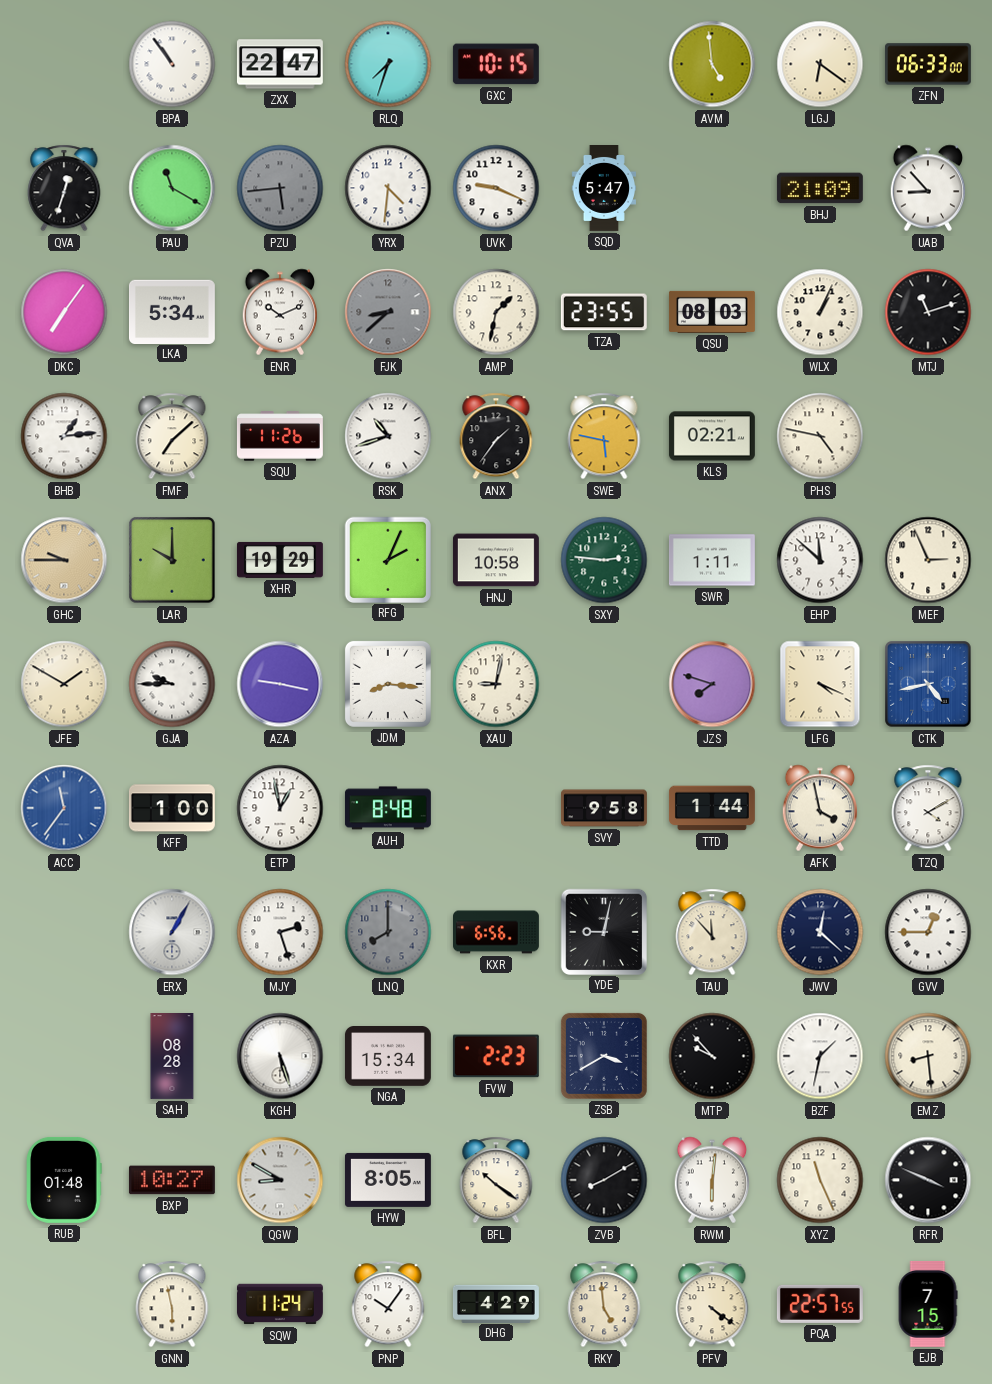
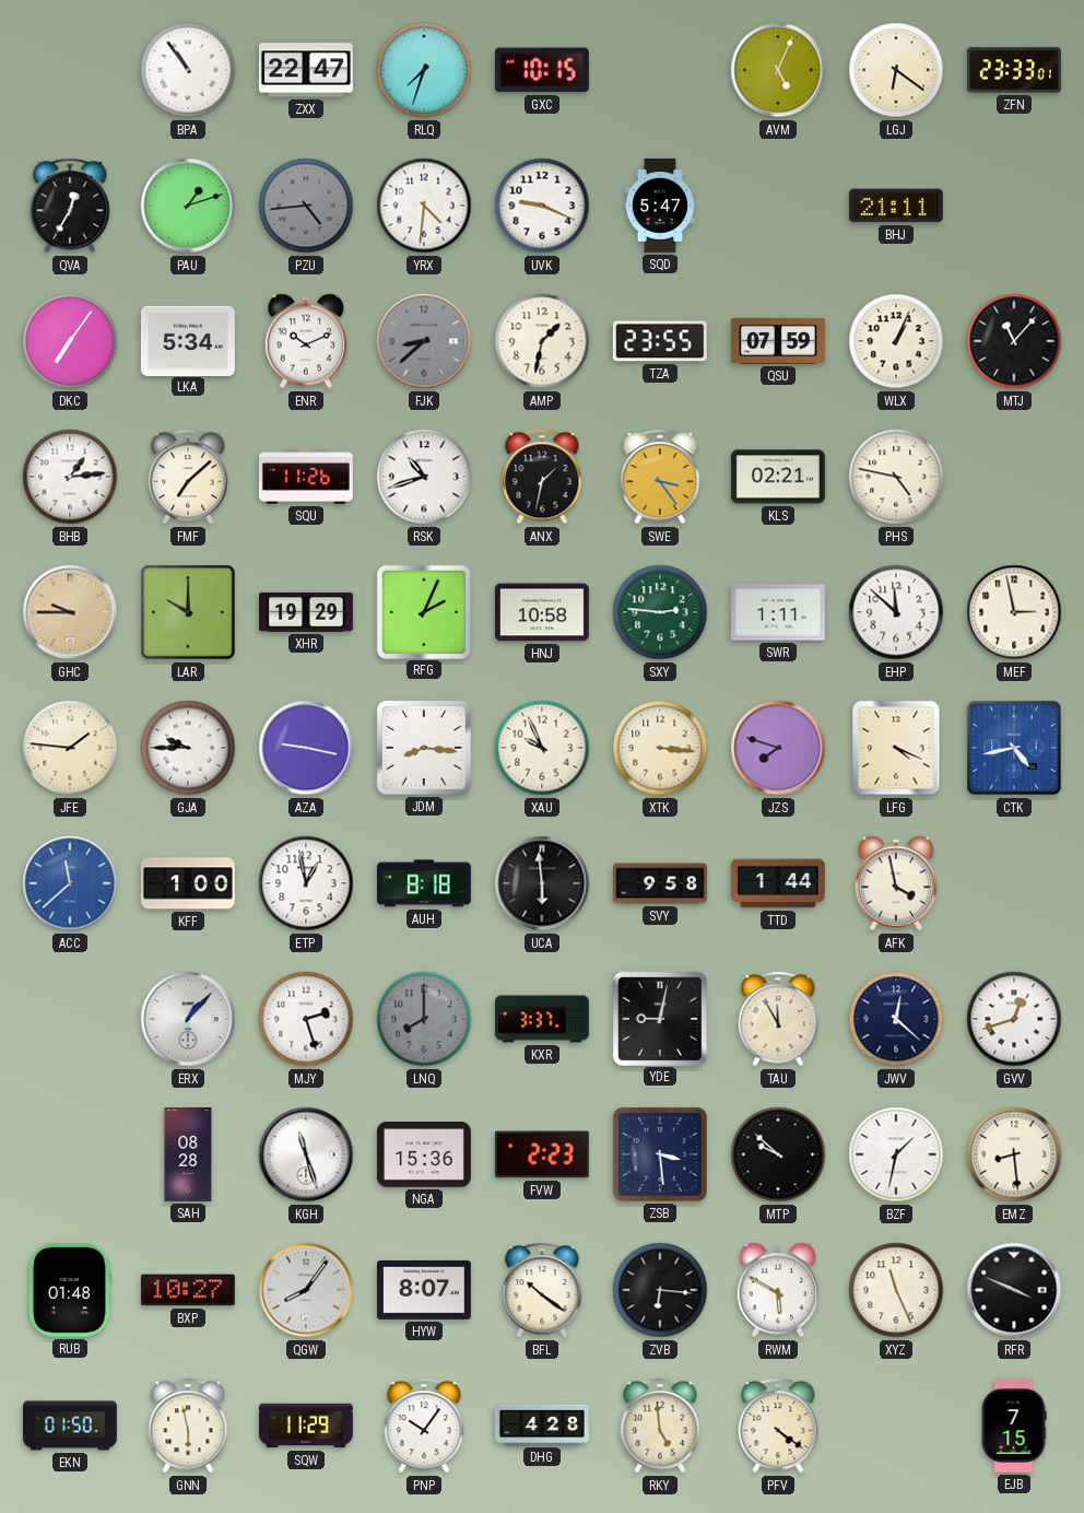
AVM: 4:59 -> 5:04 (778, 70)
ZFN: 06:33 -> 23:33 (1014, 70)
QVA: 12:33 -> 12:35 (70, 206)
PAU: 11:20 -> 1:12 (188, 206)
PZU: 5:44 -> 4:44 (306, 206)
BHJ: 21:09 -> 21:11 (896, 206)
UAB: 8:53 -> none (928, 188)
QSU: 08:03 -> 07:59 (778, 341)
MTJ: 11:12 -> 11:07 (1014, 341)
ANX: 1:36 -> 1:32 (542, 477)
SWE: 5:47 -> 3:24 (660, 477)
MEF: 2:56 -> 2:58 (1014, 612)
JFE: 1:50 -> 1:46 (70, 748)
XAU: 9:02 -> 9:56 (542, 748)
XTK: none -> 3:16 (660, 748)
ACC: 11:36 -> 11:38 (70, 883)
AUH: 8:48 -> 8:18 (424, 883)
UCA: none -> 5:59 (542, 883)
TZQ: 4:10 -> none (928, 808)
ERX: 1:05 -> 1:07 (188, 1019)
KXR: 6:56 -> 3:37 (543, 1019)
TAU: 11:53 -> 11:55 (778, 1019)
GVV: 12:45 -> 12:42 (1014, 1019)
KGH: 5:27 -> 11:27 (306, 1154)
NGA: 15:34 -> 15:36 (424, 1156)
ZSB: 3:40 -> 3:29 (660, 1154)
MTP: 9:53 -> 9:52 (778, 1154)
QGW: 8:50 -> 8:06 (306, 1290)
HYW: 8:05 -> 8:07 (424, 1290)
ZVB: 8:10 -> 6:16 (660, 1290)
RWM: 6:01 -> 5:50 (778, 1290)
EKN: none -> 01:50 (70, 1426)
SQW: 11:24 -> 11:29 (306, 1426)
DHG: 4:29 -> 4:28 (542, 1424)
PQA: 22:57 -> none (820, 1304)
